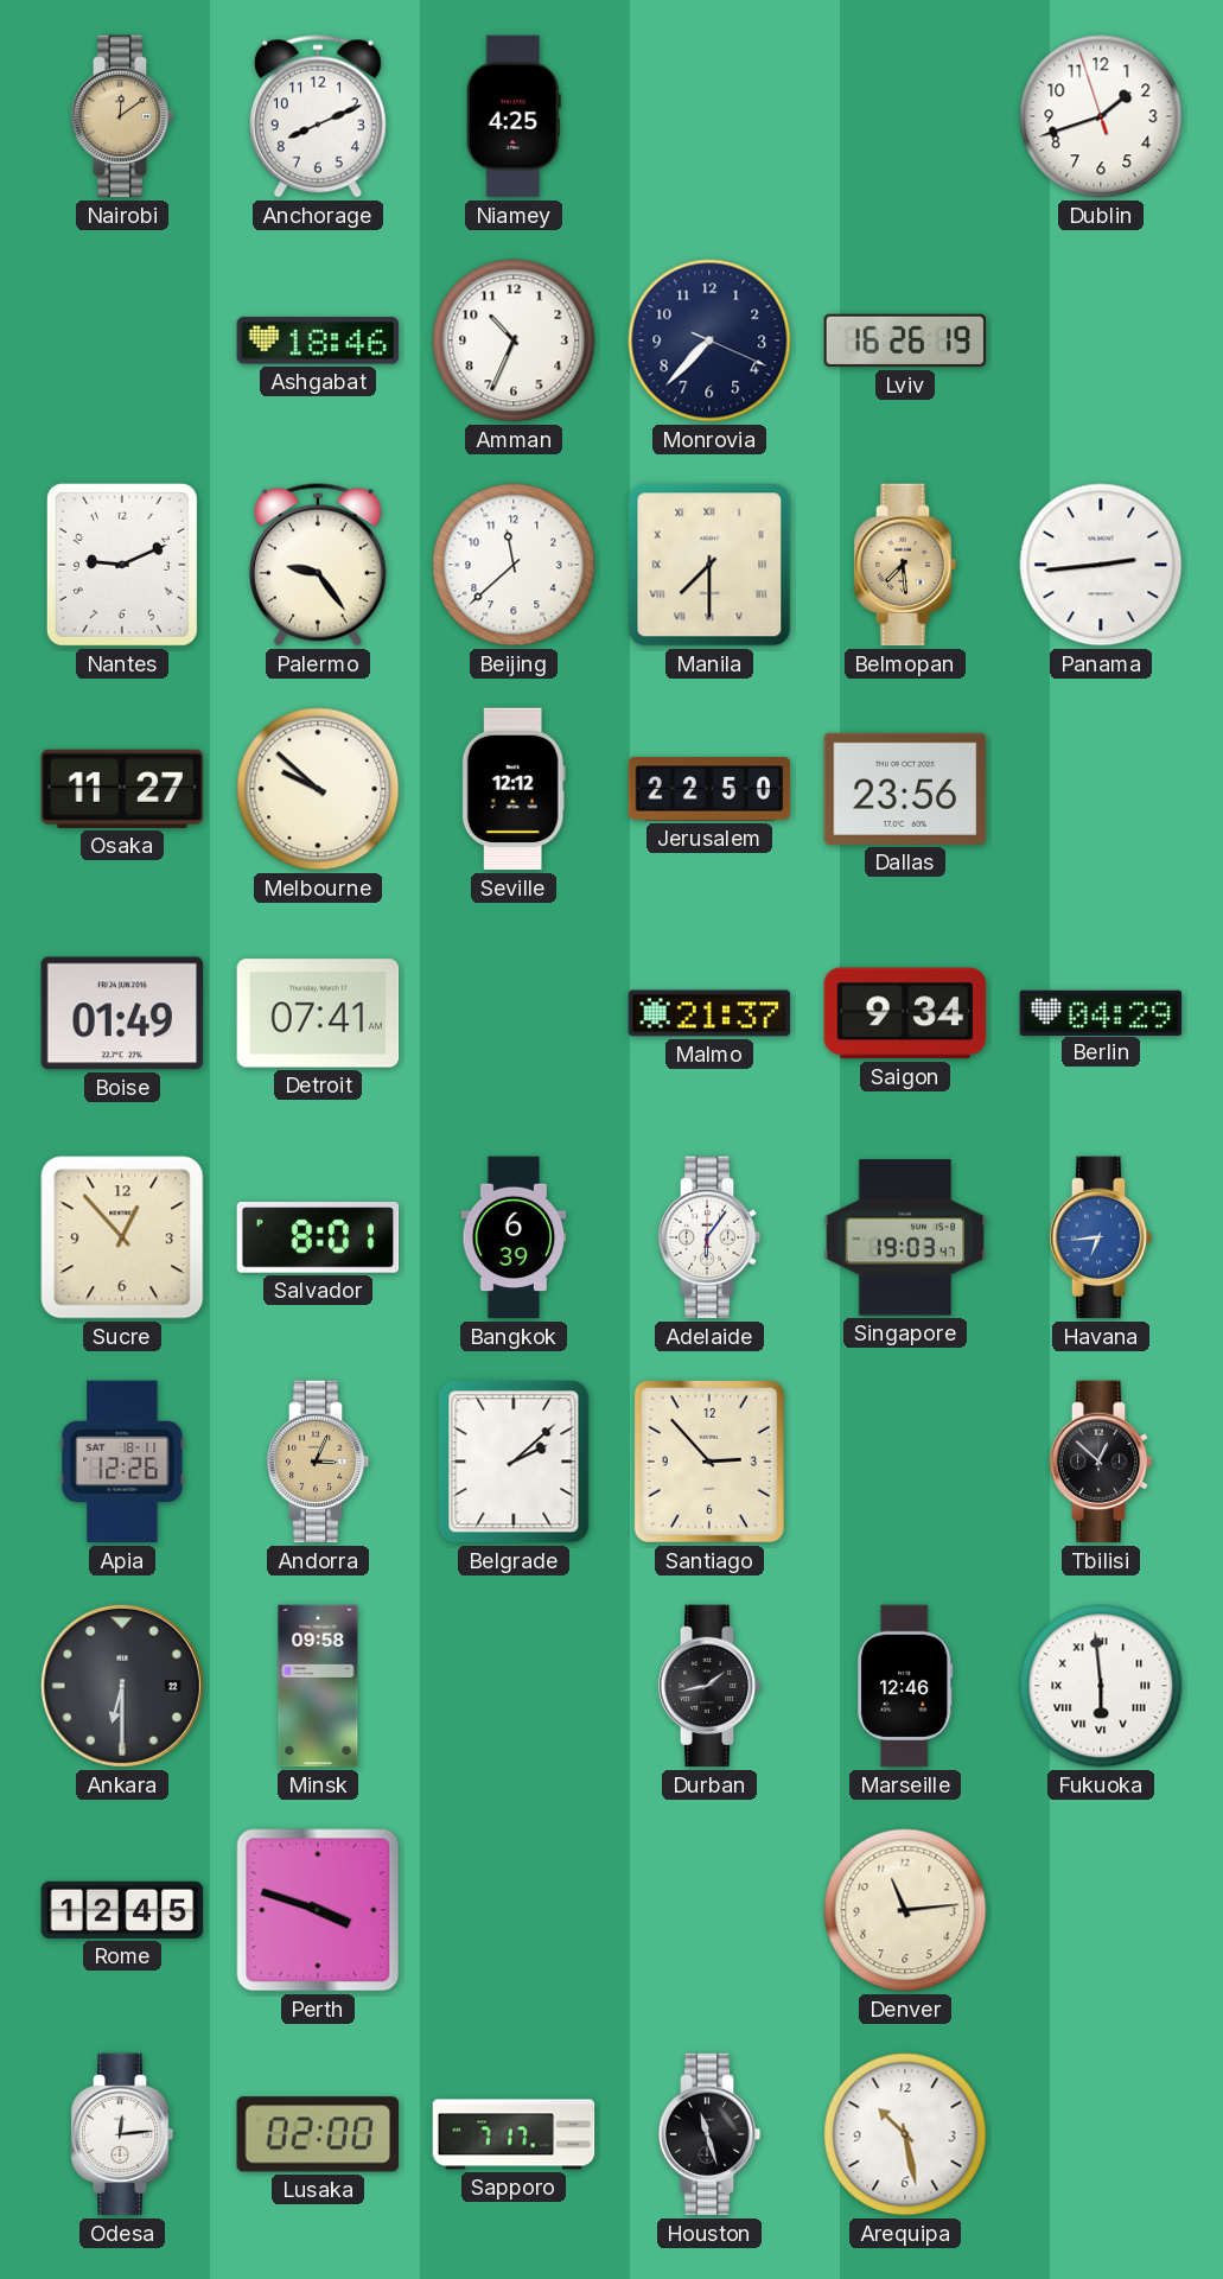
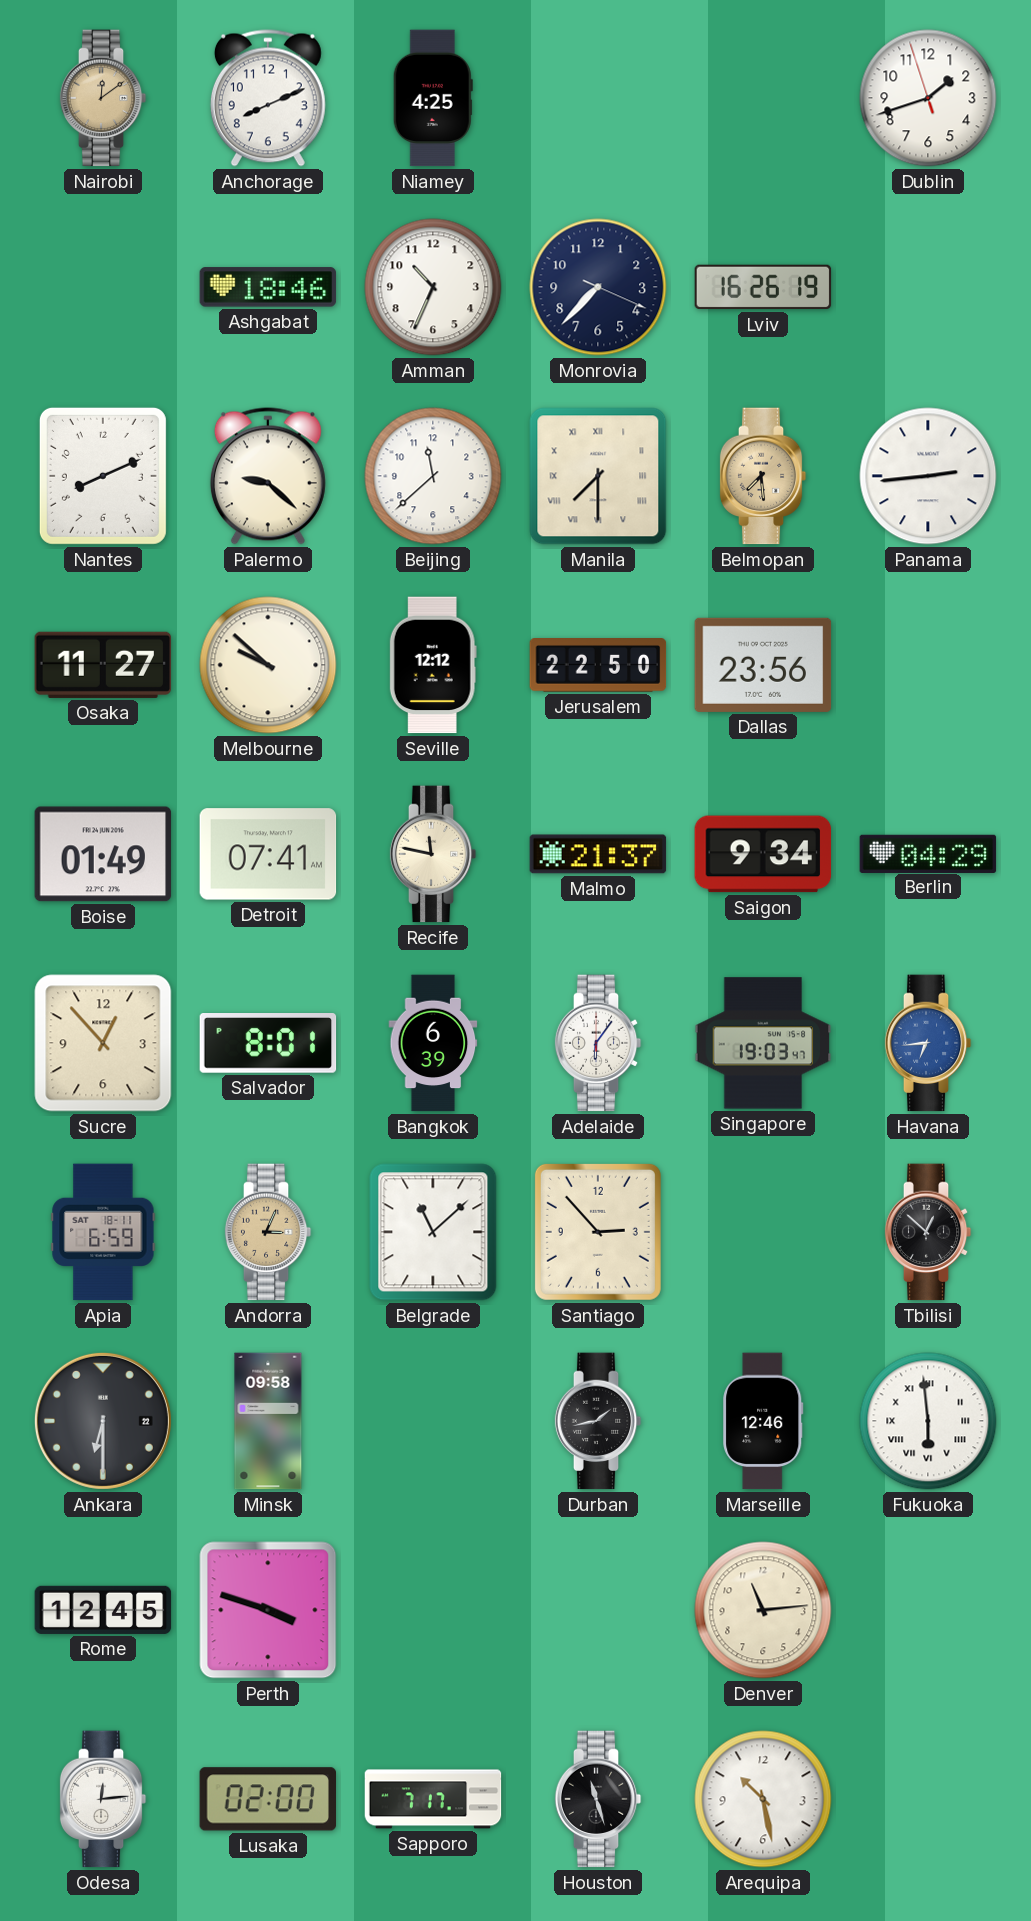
Nantes: 9:11 -> 8:11 (103, 476)
Palermo: 9:24 -> 9:22 (268, 476)
Recife: none -> 11:47 (433, 854)
Apia: 12:26 -> 6:59 (103, 1232)
Belgrade: 2:08 -> 11:08 (433, 1232)
